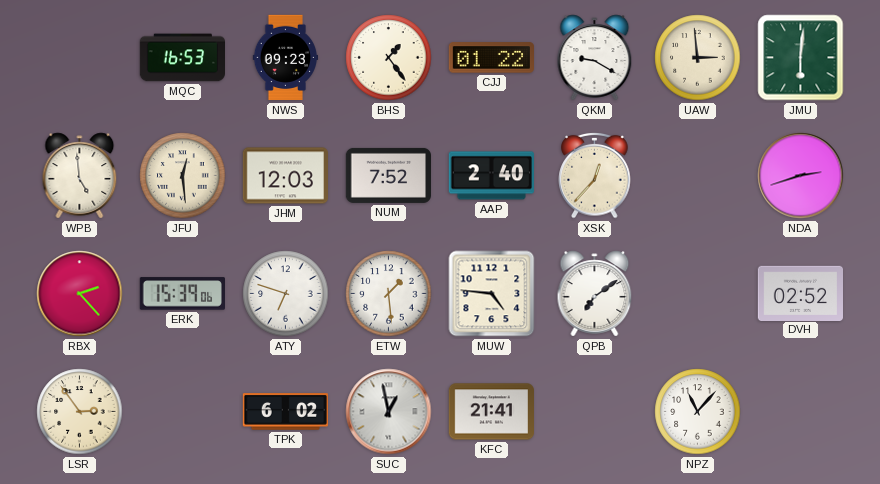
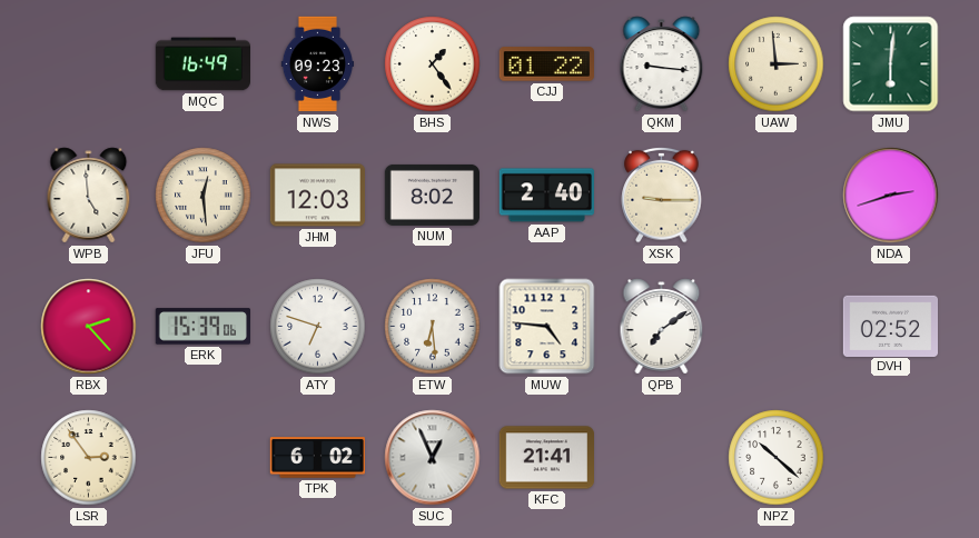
MQC: 16:53 -> 16:49 (202, 64)
QKM: 9:20 -> 9:16 (662, 64)
NUM: 7:52 -> 8:02 (432, 195)
XSK: 12:37 -> 9:15 (662, 195)
ETW: 1:29 -> 6:29 (433, 327)
SUC: 12:58 -> 12:56 (433, 458)
NPZ: 11:07 -> 10:22 (777, 458)
